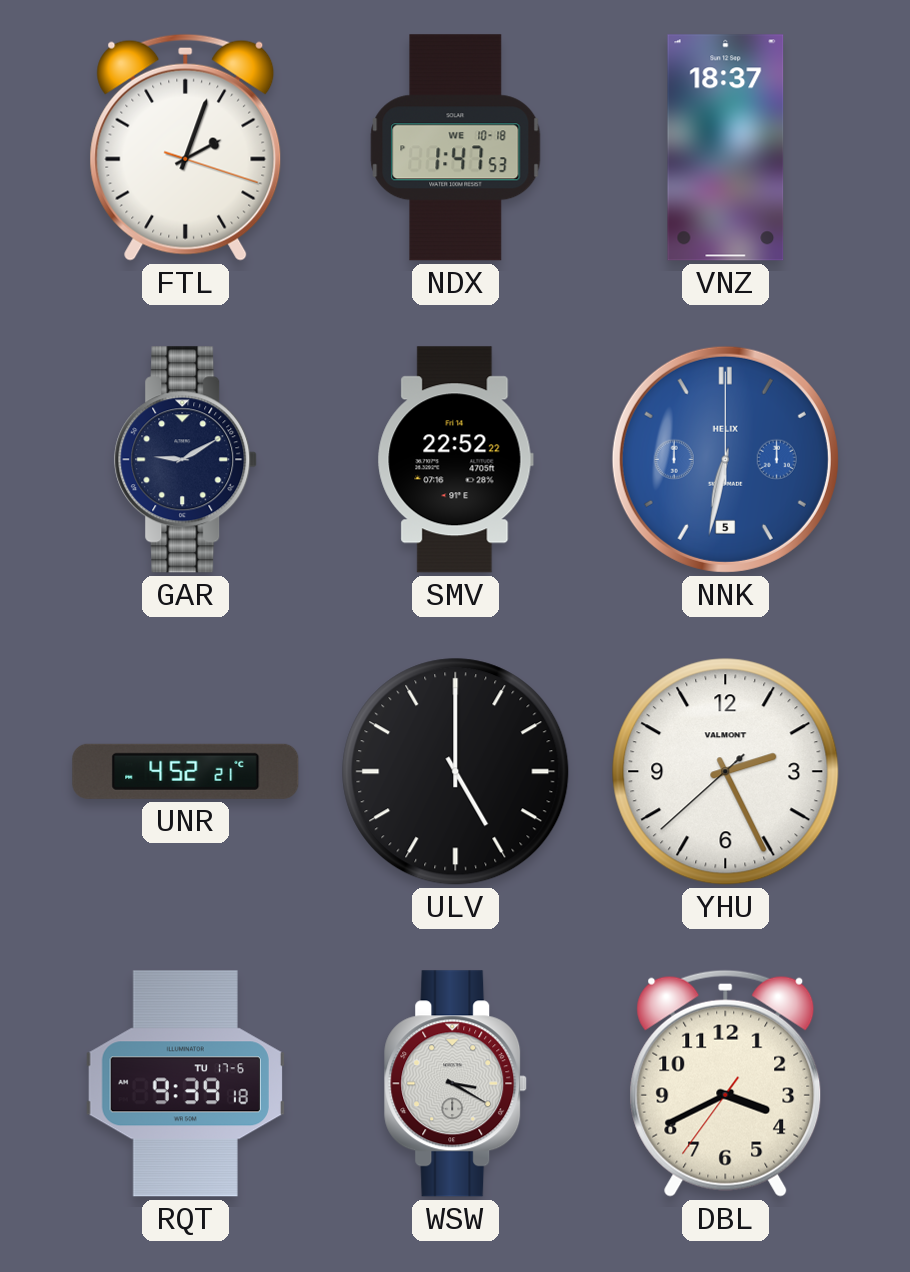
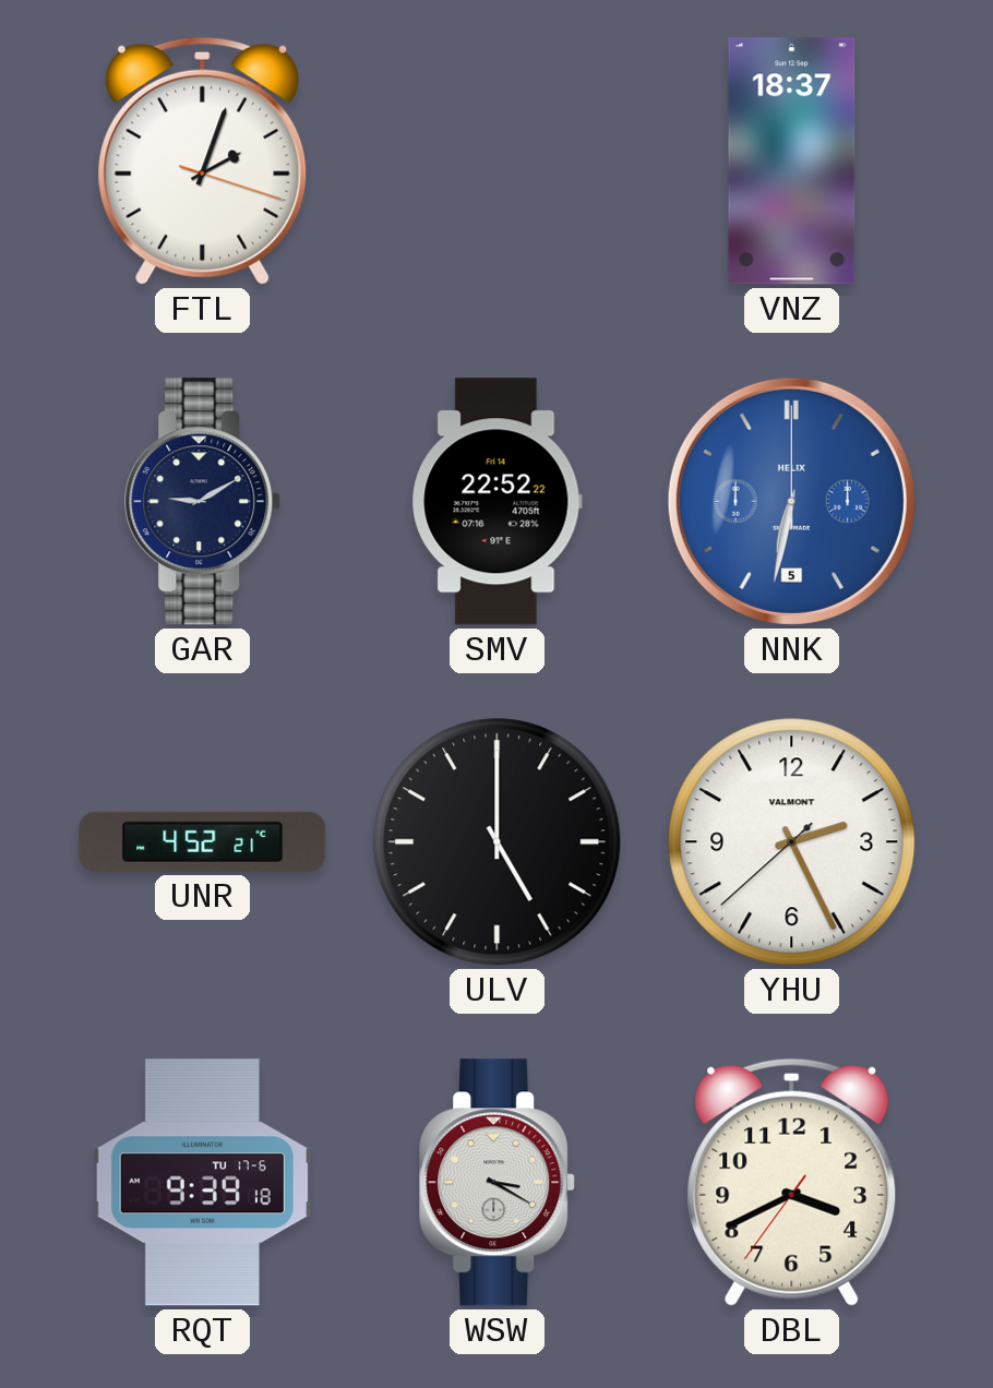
NDX: 1:47 -> none (456, 148)
